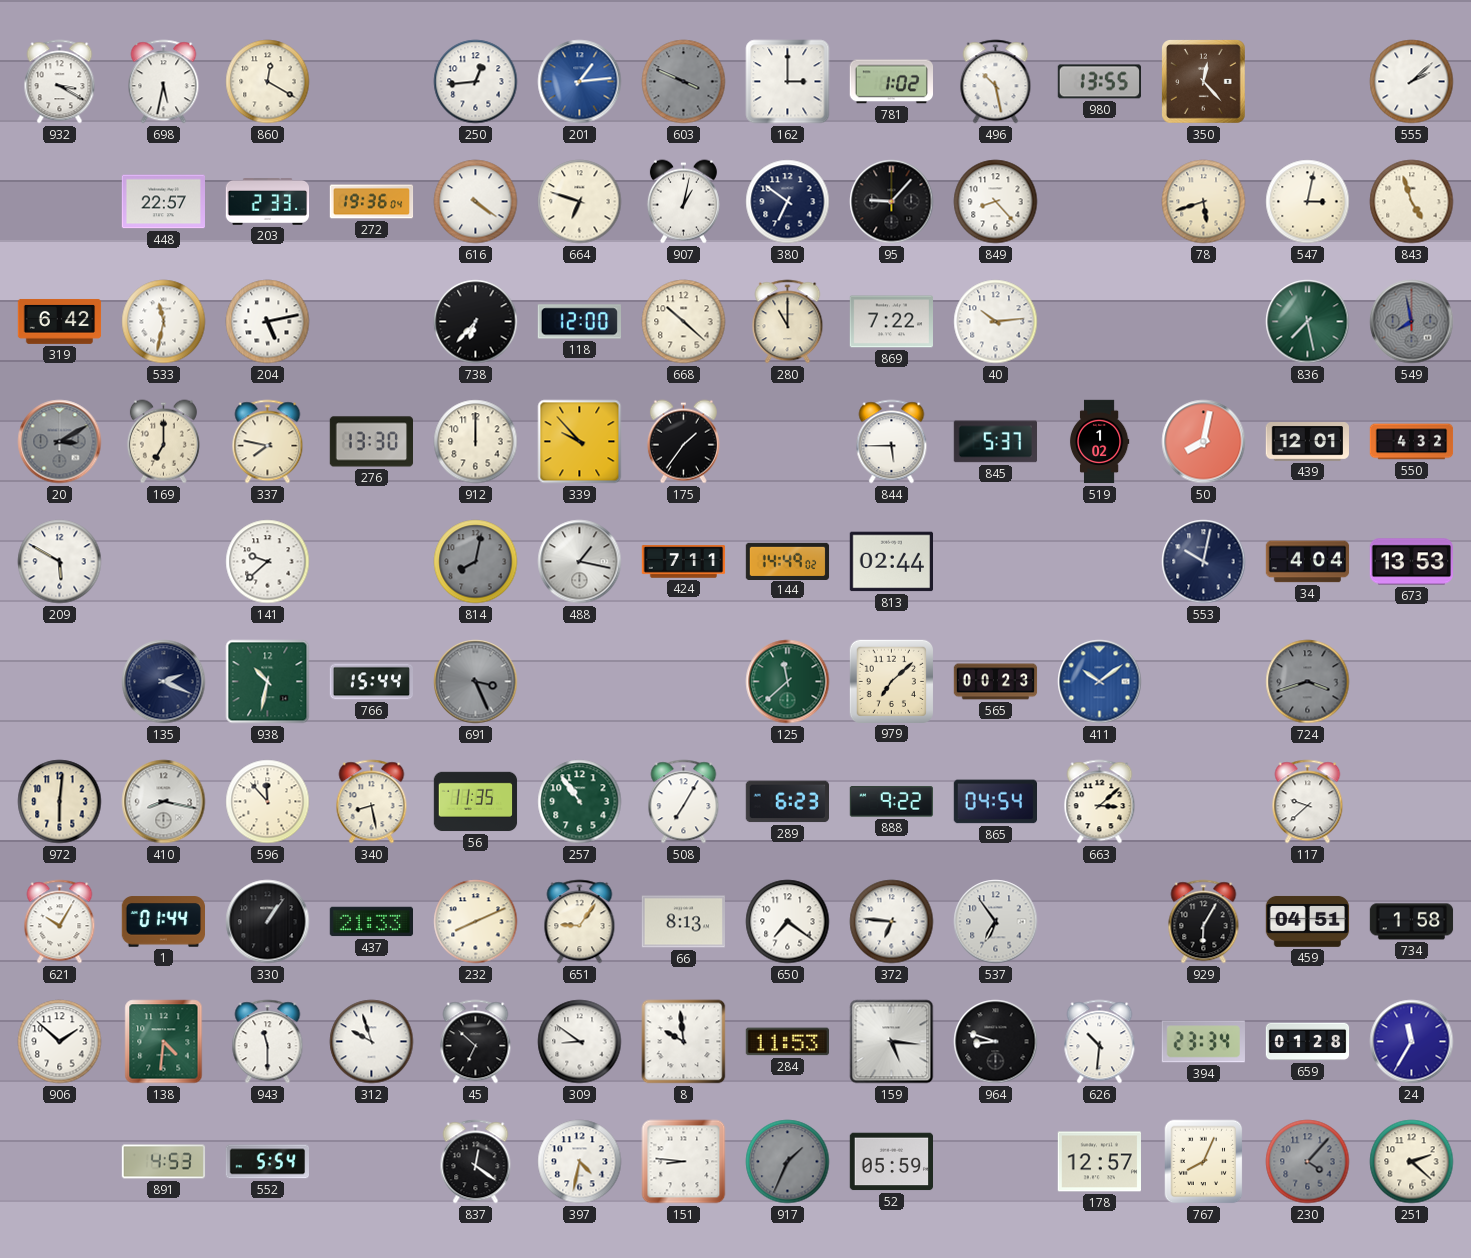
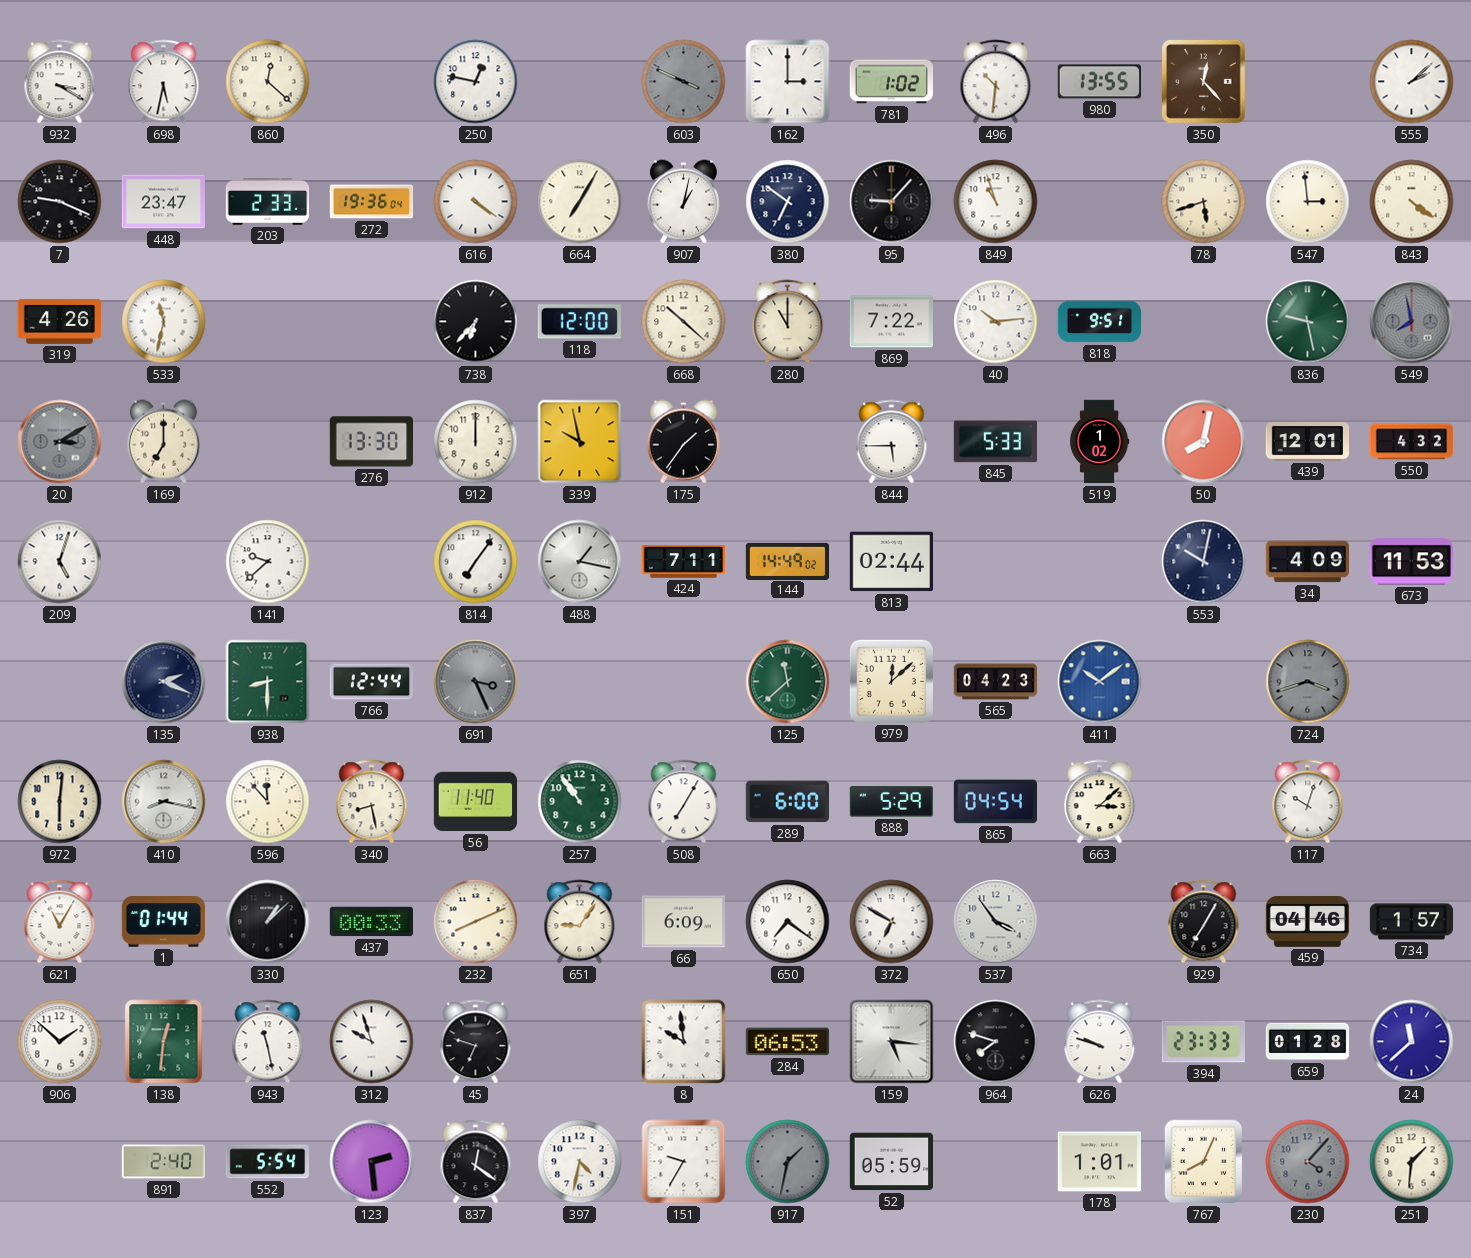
860: 12:20 -> 12:22 (268, 82)
250: 12:44 -> 12:47 (476, 82)
201: 1:14 -> none (580, 82)
496: 10:28 -> 10:31 (996, 82)
7: none -> 9:19 (60, 202)
448: 22:57 -> 23:47 (163, 202)
664: 6:48 -> 7:05 (580, 202)
849: 8:23 -> 10:57 (996, 202)
547: 3:02 -> 2:59 (1308, 202)
843: 4:57 -> 4:21 (1412, 202)
319: 6:42 -> 4:26 (60, 321)
204: 5:13 -> none (268, 322)
818: none -> 9:51 (1100, 322)
836: 7:28 -> 9:28 (1308, 322)
337: 7:47 -> none (268, 442)
339: 9:53 -> 9:58 (580, 442)
845: 5:37 -> 5:33 (995, 442)
209: 5:50 -> 5:03 (60, 562)
814: 8:02 -> 7:06 (476, 562)
814 dial: grey -> white (476, 562)
34: 4:04 -> 4:09 (1308, 562)
673: 13:53 -> 11:53 (1411, 562)
938: 10:32 -> 8:30 (268, 682)
766: 15:44 -> 12:44 (371, 682)
979: 7:08 -> 12:08 (891, 681)
565: 00:23 -> 04:23 (996, 682)
56: 11:35 -> 11:40 (476, 802)
289: 6:23 -> 6:00 (787, 802)
888: 9:22 -> 5:29 (891, 802)
117: 9:38 -> 10:03 (1308, 802)
621: 10:05 -> 11:05 (60, 922)
330: 1:06 -> 1:08 (268, 922)
437: 21:33 -> 00:33 (371, 922)
66: 8:13 -> 6:09 (684, 922)
372: 6:46 -> 6:50 (892, 922)
537: 6:54 -> 3:54 (996, 922)
929: 6:05 -> 7:05 (1204, 922)
459: 04:51 -> 04:46 (1308, 921)
734: 1:58 -> 1:57 (1412, 922)
138: 4:31 -> 12:31 (164, 1042)
943: 11:30 -> 11:28 (268, 1042)
45: 6:52 -> 6:48 (476, 1042)
309: 8:51 -> none (580, 1042)
284: 11:53 -> 06:53 (787, 1042)
964: 8:48 -> 7:48 (996, 1042)
626: 10:31 -> 9:48 (1100, 1042)
394: 23:34 -> 23:33 (1203, 1042)
24: 11:35 -> 11:38 (1412, 1042)
891: 4:53 -> 2:40 (164, 1162)
123: none -> 2:29 (372, 1162)
151: 8:46 -> 9:35 (684, 1162)
917: 1:34 -> 1:32 (788, 1162)
178: 12:57 -> 1:01 (1099, 1162)
251: 2:22 -> 1:31 (1412, 1162)
